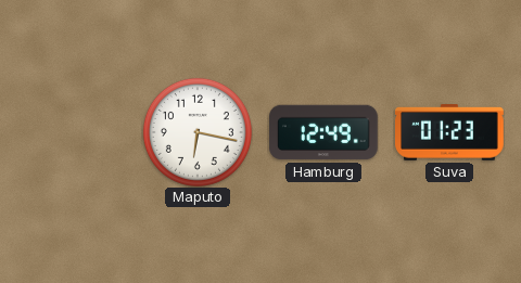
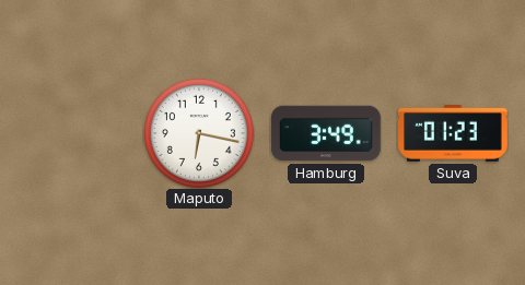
Hamburg: 12:49 -> 3:49 (326, 133)
